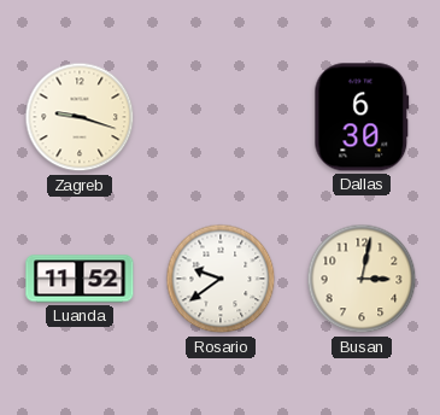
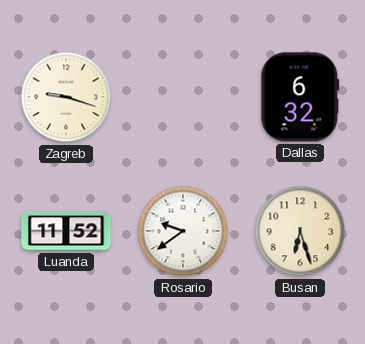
Dallas: 6:30 -> 6:32 (300, 97)
Busan: 3:02 -> 6:27 (300, 231)
